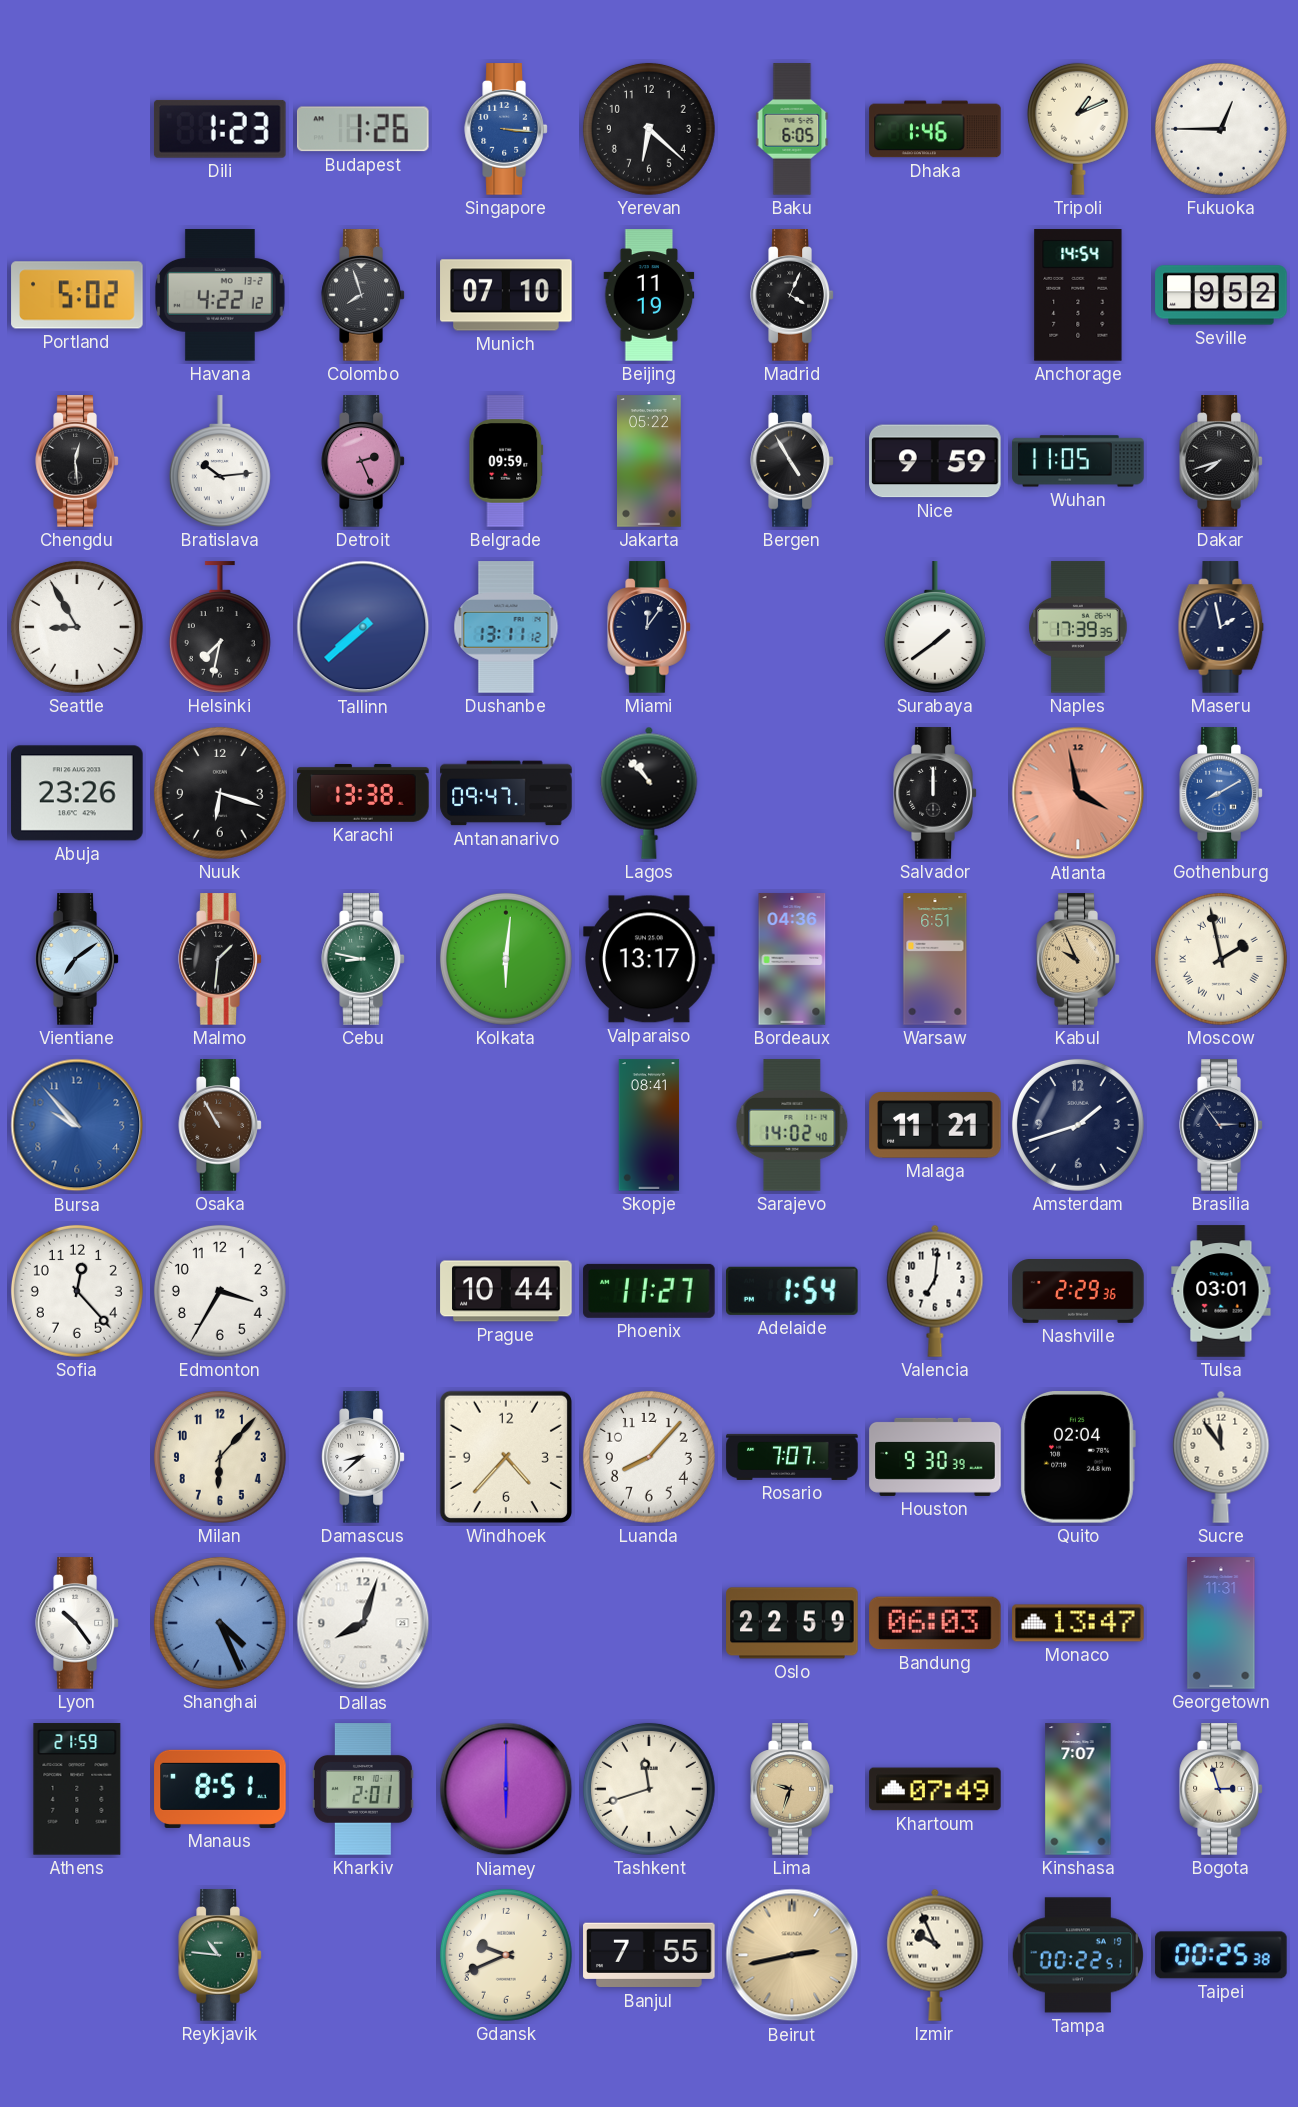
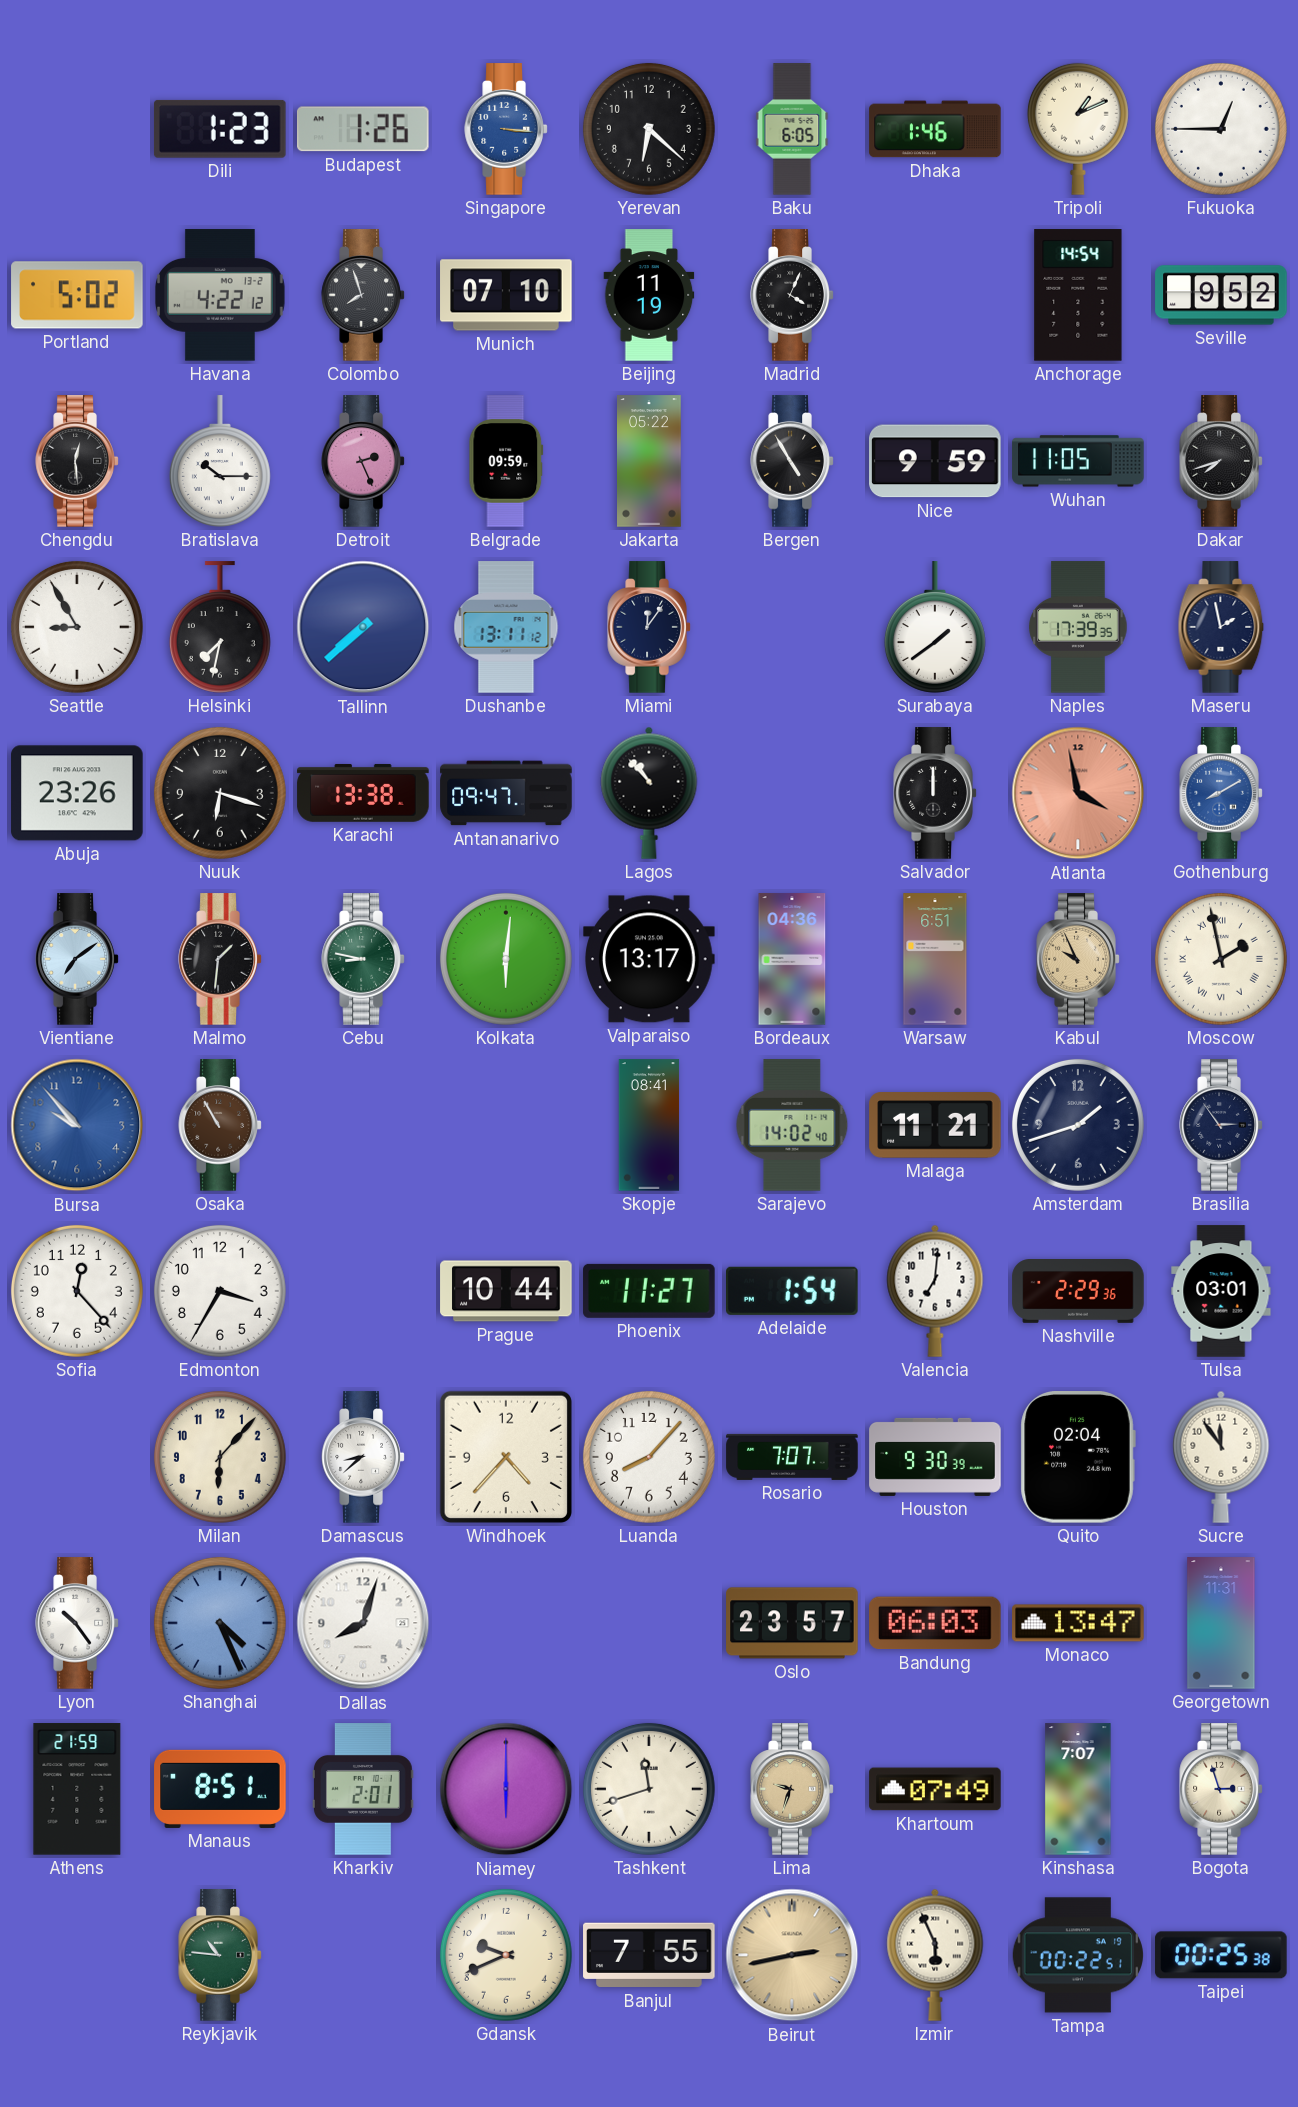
Bratislava: 10:14 -> 10:15 (220, 461)
Oslo: 22:59 -> 23:57 (792, 1623)
Izmir: 9:56 -> 5:56 (935, 1955)
